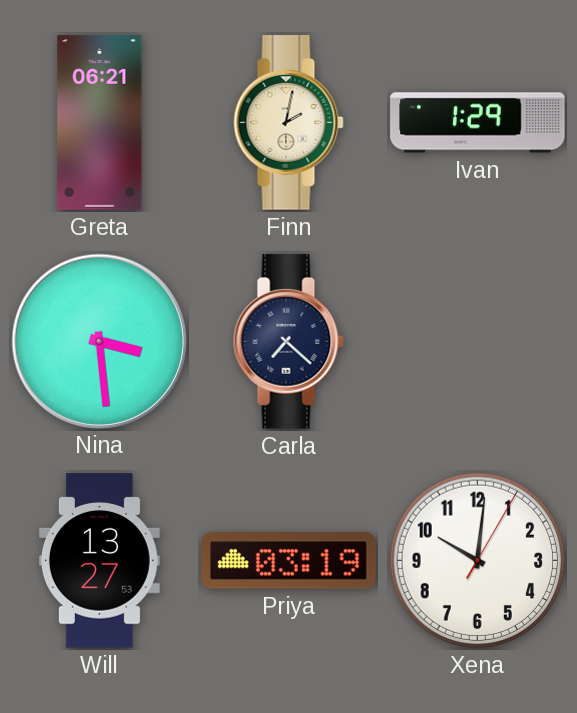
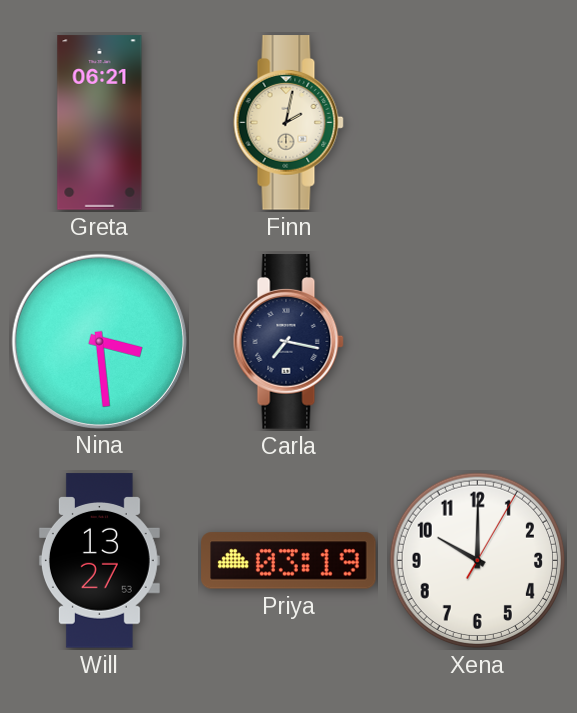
Ivan: 1:29 -> none (478, 123)
Carla: 7:22 -> 7:17 (288, 342)
Xena: 10:01 -> 10:00 (478, 561)
